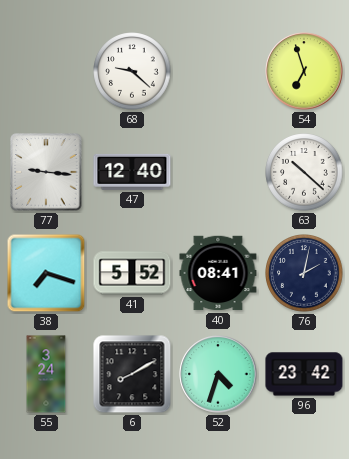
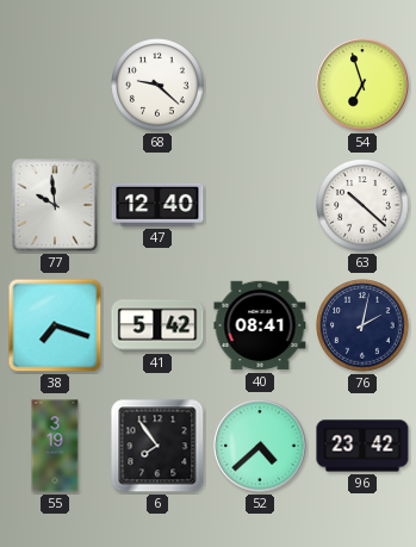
77: 9:16 -> 9:59 (55, 205)
41: 5:52 -> 5:42 (157, 325)
55: 3:24 -> 3:19 (55, 446)
6: 8:10 -> 7:54 (157, 446)
52: 4:33 -> 4:38 (260, 446)
